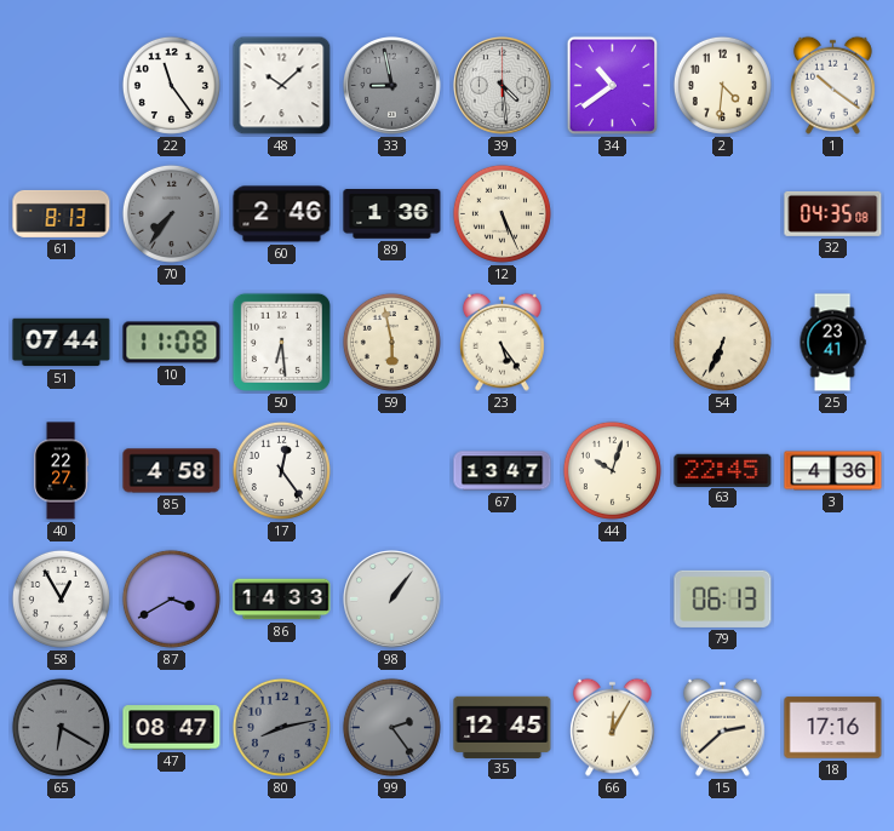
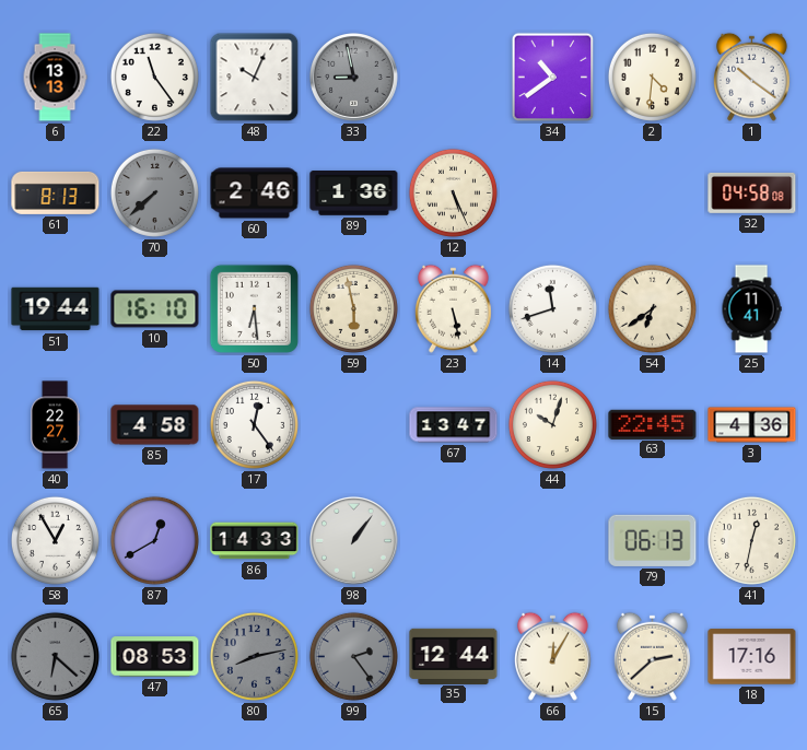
6: none -> 13:13 (55, 78)
48: 10:08 -> 10:04 (255, 78)
39: 4:29 -> none (503, 86)
70: 7:36 -> 7:38 (154, 192)
32: 04:35 -> 04:58 (752, 192)
51: 07:44 -> 19:44 (56, 309)
10: 11:08 -> 16:10 (155, 309)
23: 5:24 -> 5:28 (453, 308)
14: none -> 11:42 (552, 308)
54: 6:34 -> 6:39 (652, 308)
25: 23:41 -> 11:41 (751, 309)
87: 3:40 -> 12:40 (154, 540)
41: none -> 12:32 (751, 540)
65: 6:20 -> 6:22 (55, 656)
47: 08:47 -> 08:53 (155, 657)
35: 12:45 -> 12:44 (454, 656)
